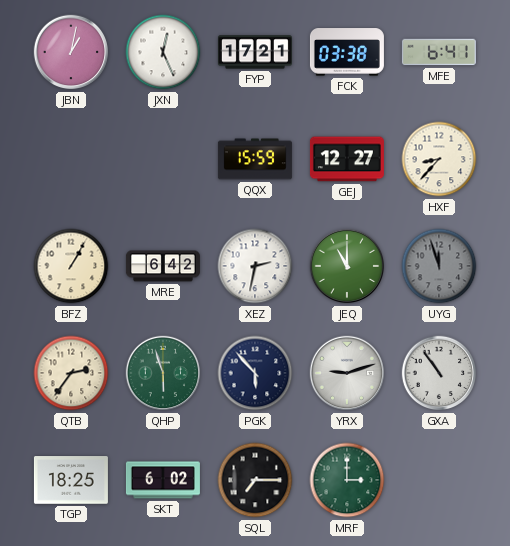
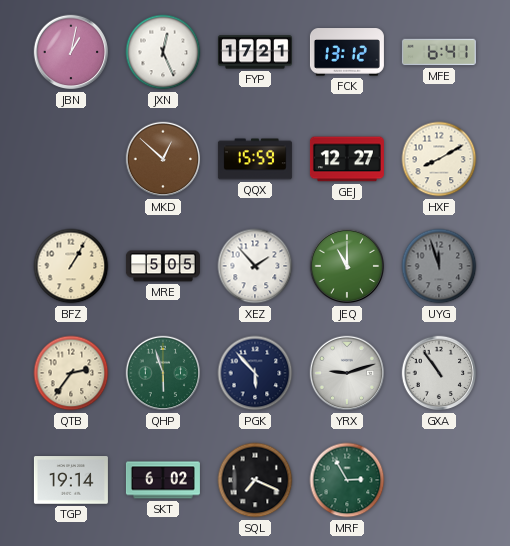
FCK: 03:38 -> 13:12 (347, 52)
MKD: none -> 12:52 (163, 159)
HXF: 8:37 -> 8:10 (439, 159)
MRE: 6:42 -> 5:05 (163, 266)
XEZ: 2:32 -> 1:53 (255, 266)
TGP: 18:25 -> 19:14 (71, 480)
SQL: 7:15 -> 7:19 (255, 480)
MRF: 3:00 -> 2:55 (347, 480)
